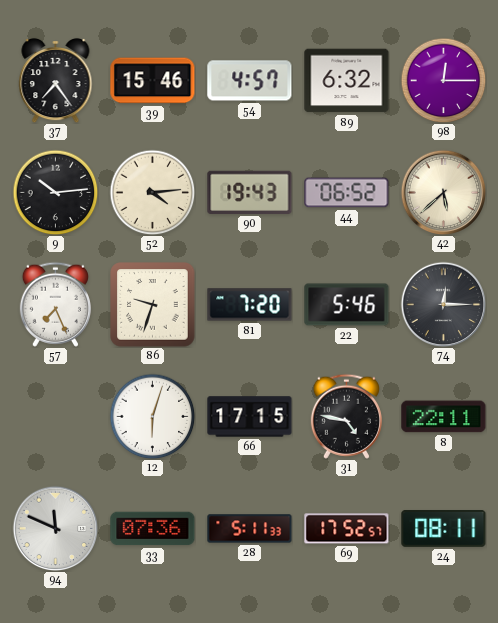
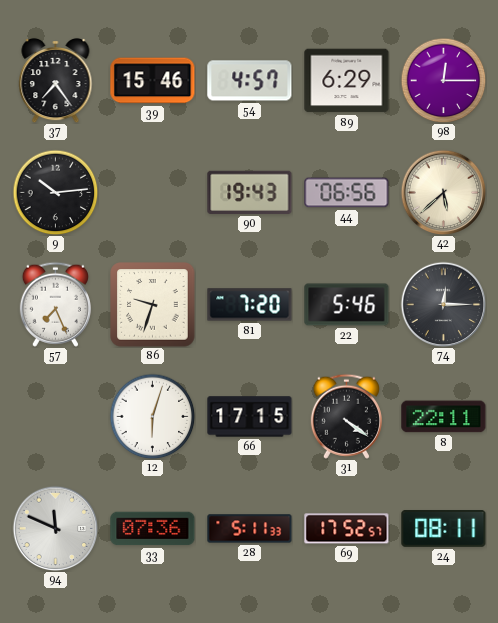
89: 6:32 -> 6:29 (347, 81)
52: 4:14 -> none (152, 192)
44: 06:52 -> 06:56 (347, 193)
31: 4:47 -> 4:21 (346, 416)
